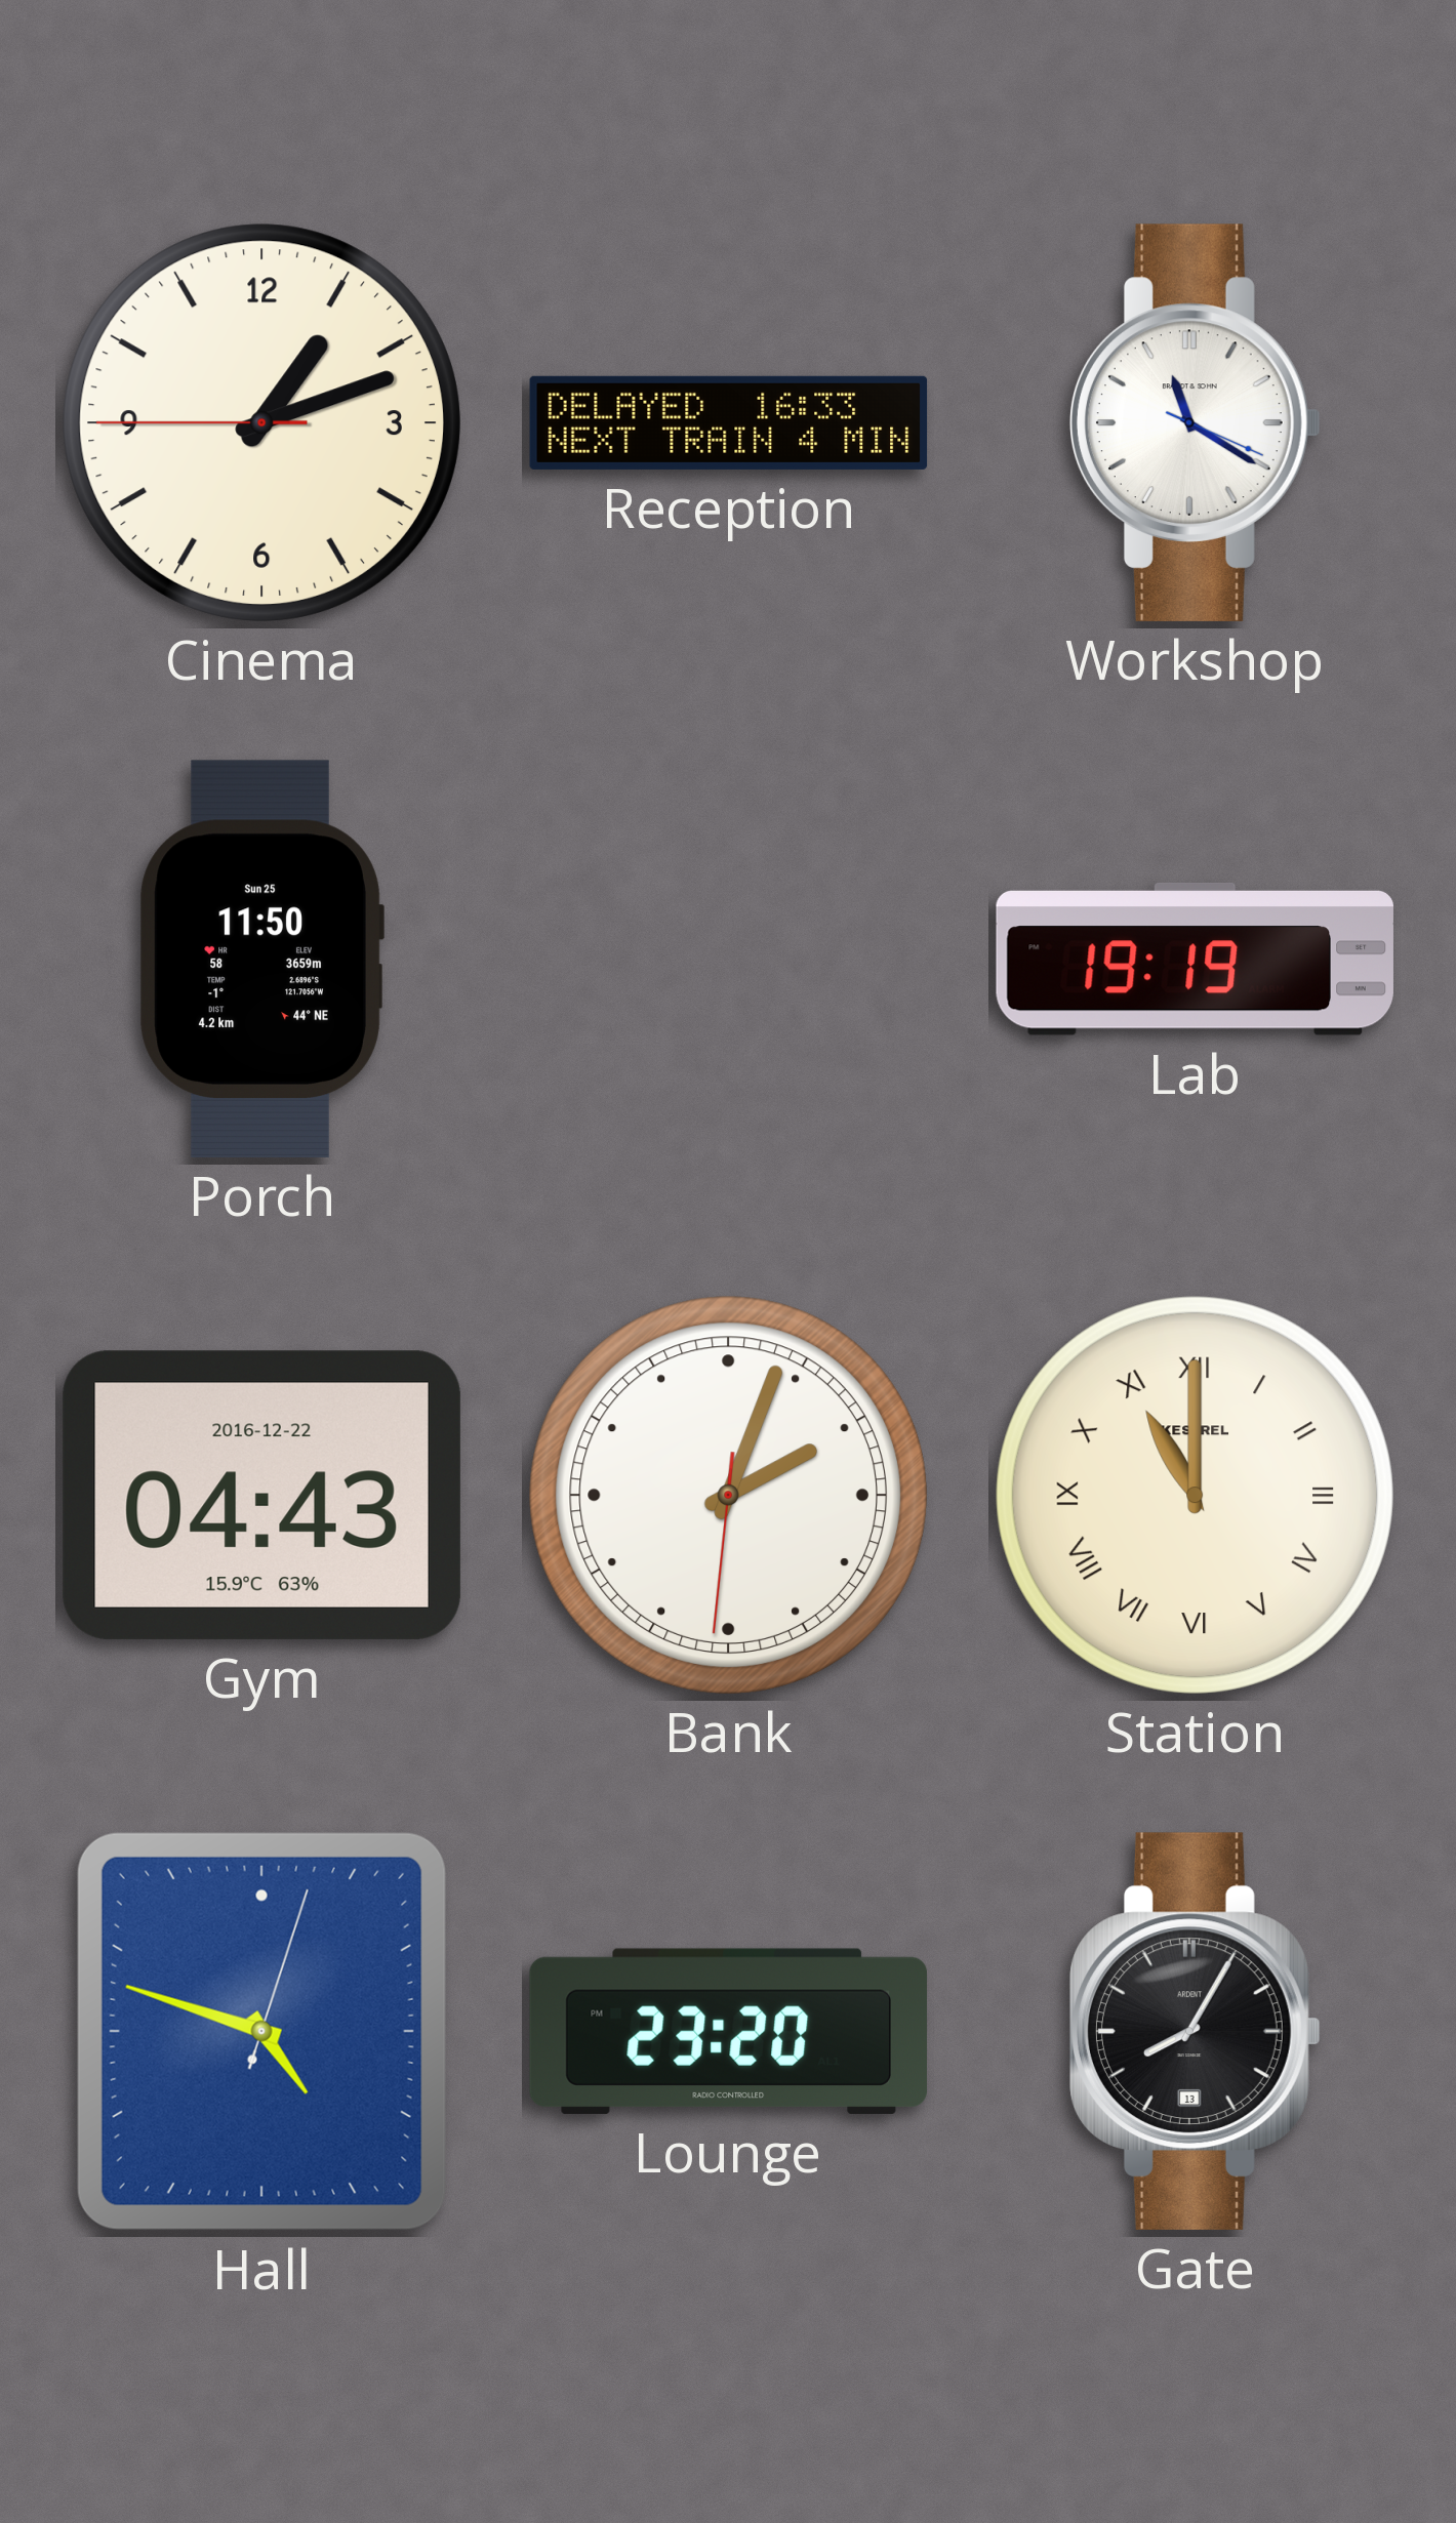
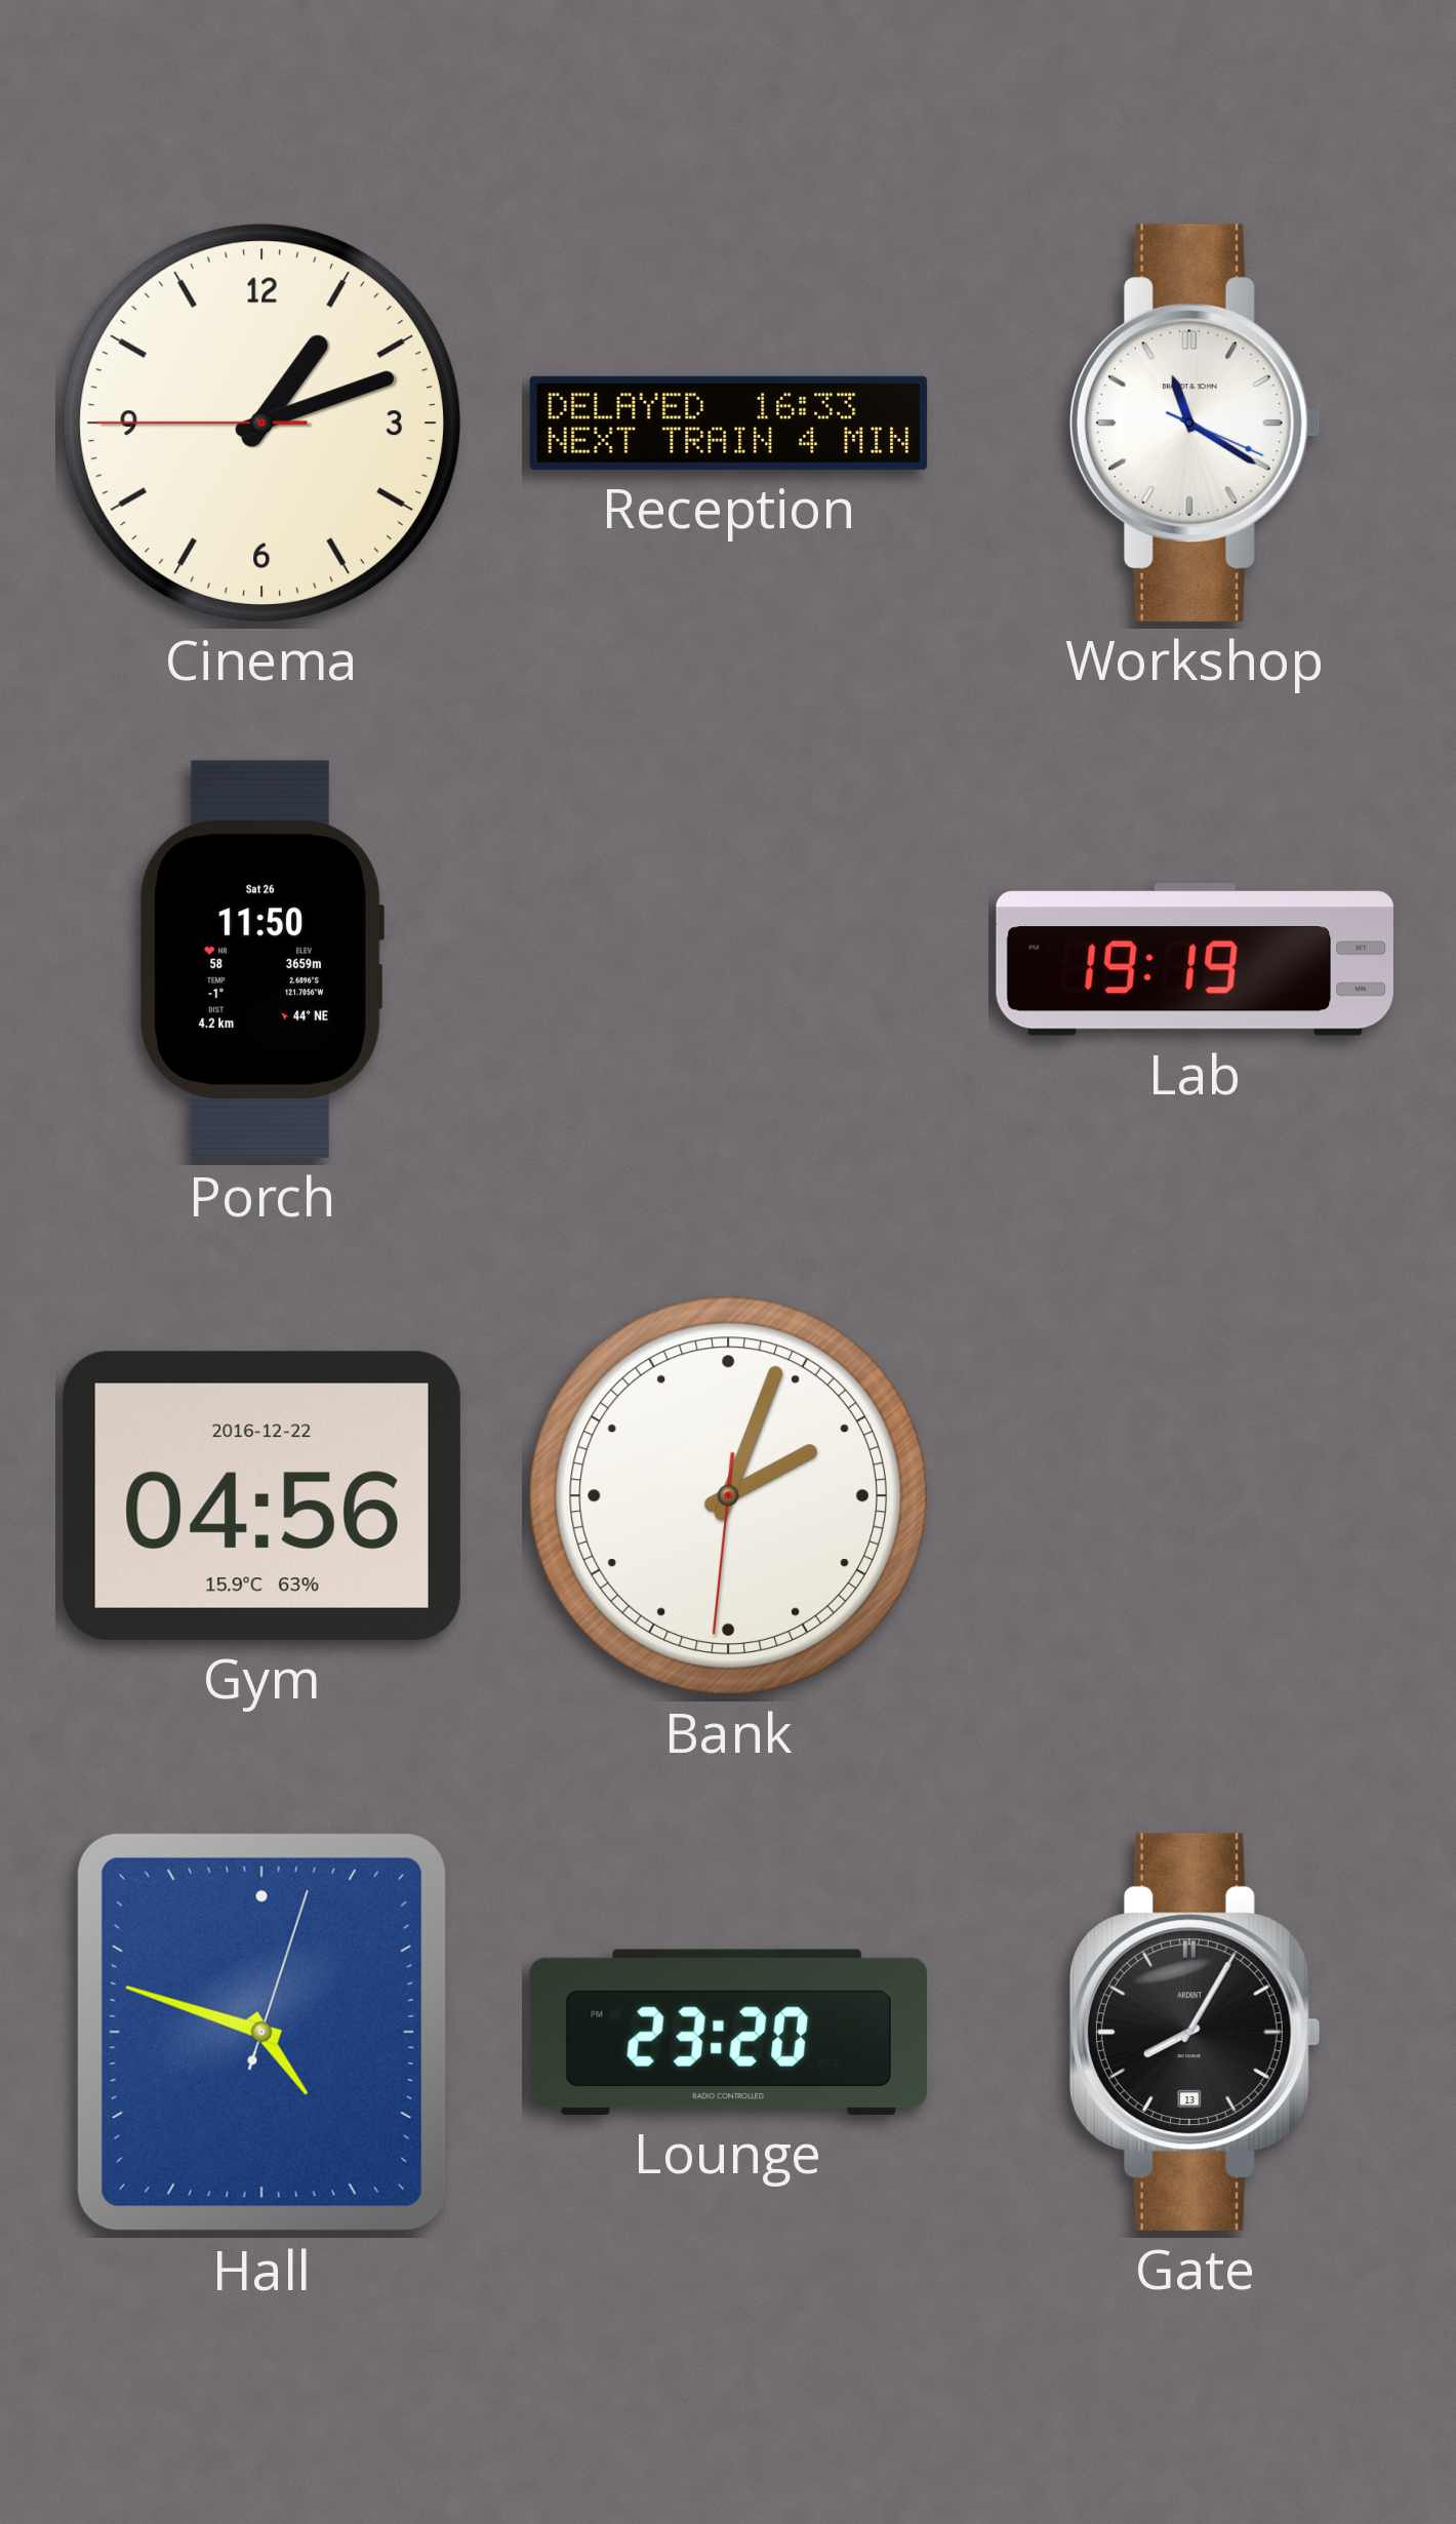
Porch date: Sun 25 -> Sat 26 (261, 959)
Gym: 04:43 -> 04:56 (261, 1495)
Station: 11:00 -> none (1195, 1495)
